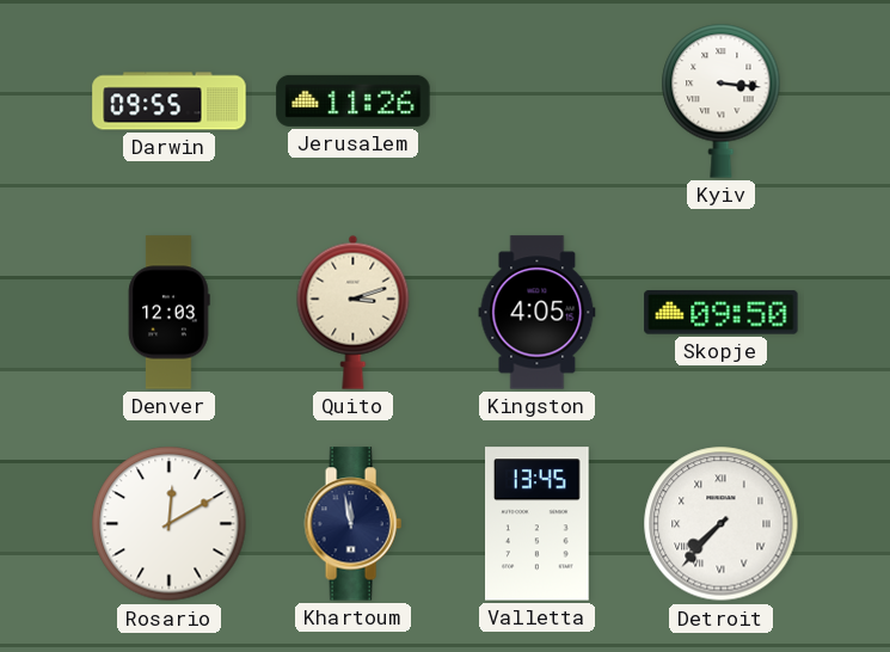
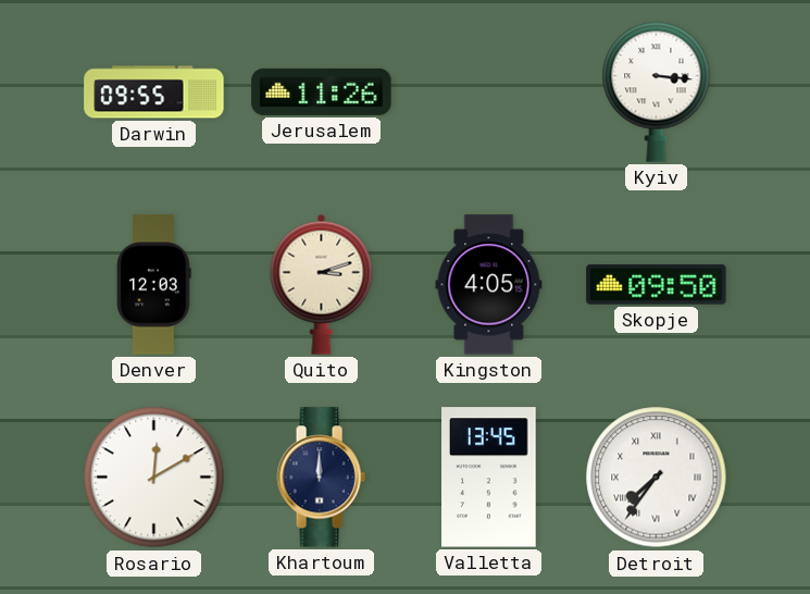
Khartoum: 11:58 -> 12:00 (321, 478)
Detroit: 7:37 -> 7:36 (657, 478)
